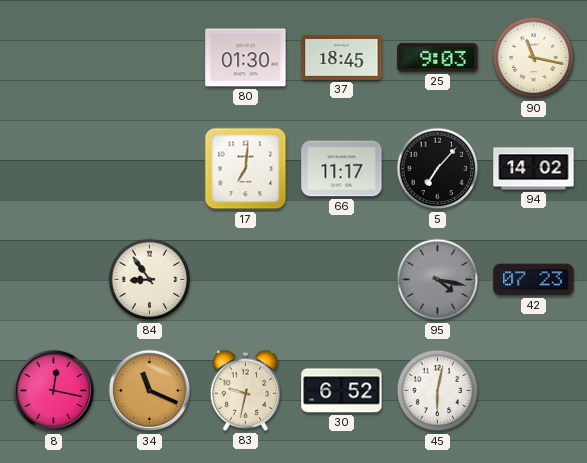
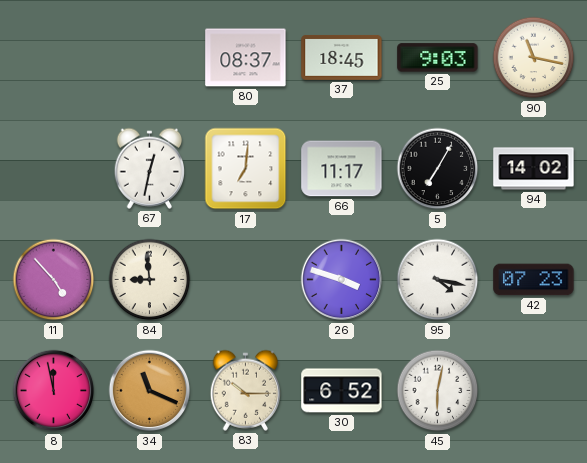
80: 01:30 -> 08:37 (246, 58)
67: none -> 12:32 (150, 168)
5: 7:07 -> 7:05 (438, 169)
11: none -> 4:53 (54, 280)
84: 8:54 -> 8:59 (150, 280)
26: none -> 3:48 (342, 280)
95 dial: grey -> white (438, 280)
8: 12:17 -> 11:58 (54, 391)
83: 9:32 -> 10:15 (246, 390)
